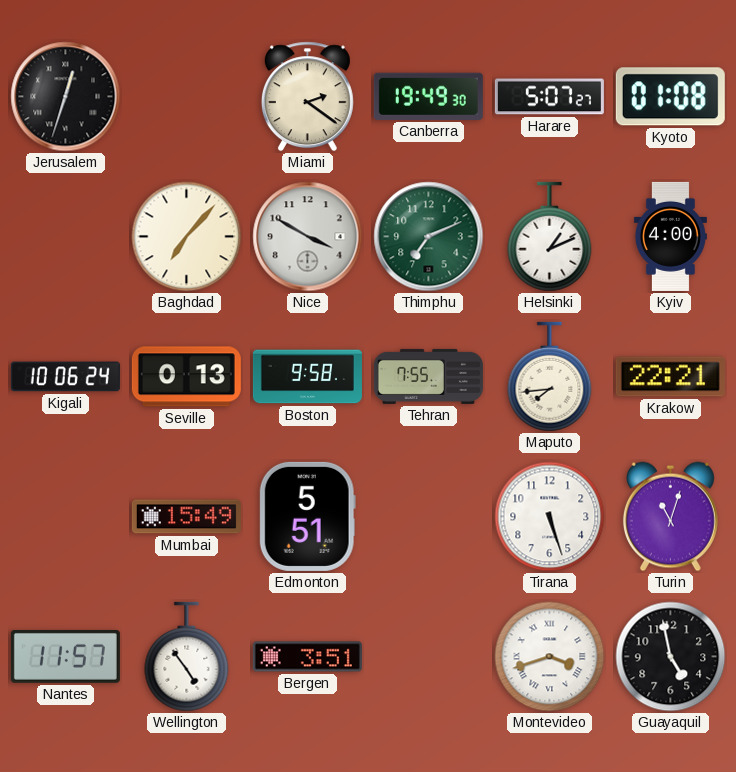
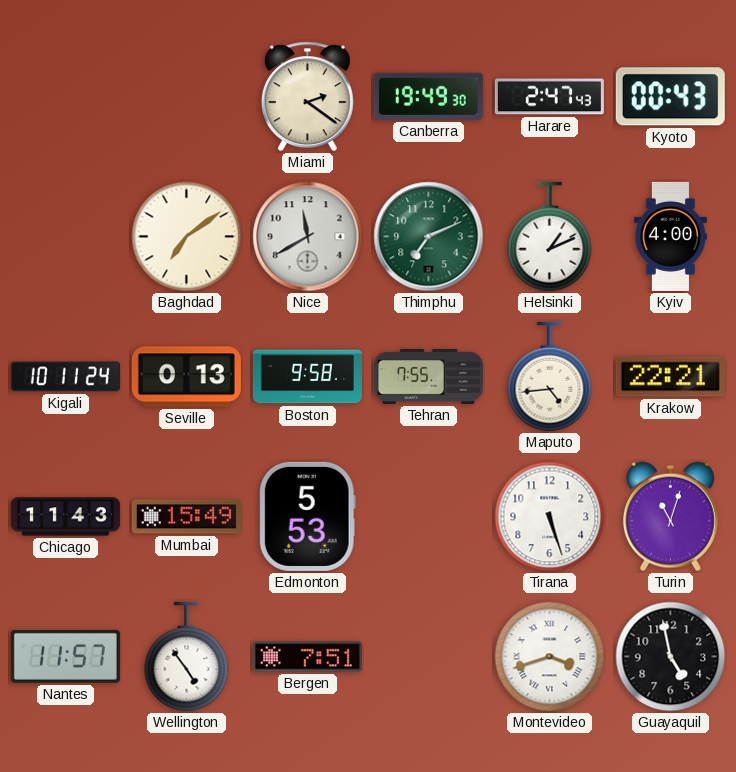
Jerusalem: 12:33 -> none (66, 97)
Harare: 5:07 -> 2:47 (549, 97)
Kyoto: 01:08 -> 00:43 (670, 97)
Baghdad: 7:07 -> 7:09 (187, 237)
Nice: 3:50 -> 11:40 (308, 237)
Kigali: 10:06 -> 10:11 (65, 377)
Maputo: 7:44 -> 4:44 (550, 377)
Chicago: none -> 11:43 (65, 517)
Edmonton: 5:51 -> 5:53 (307, 516)
Bergen: 3:51 -> 7:51 (307, 657)
